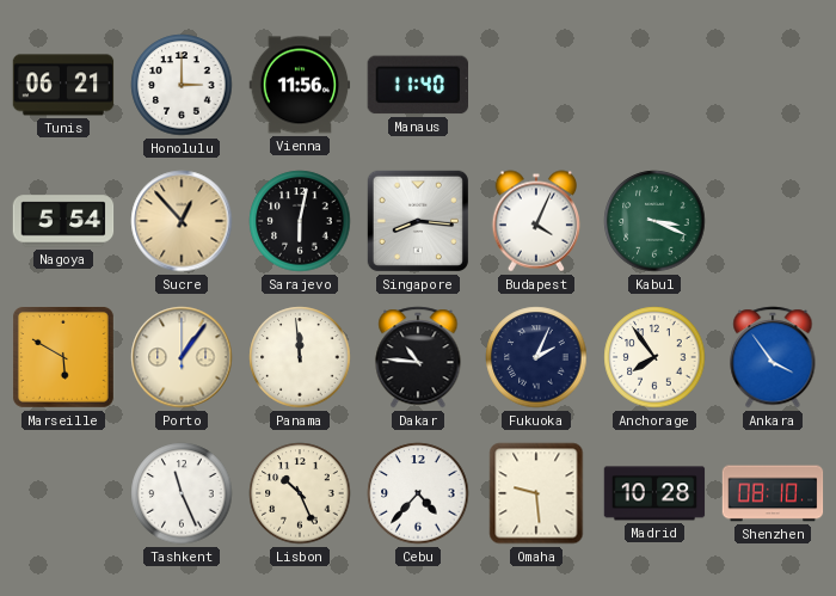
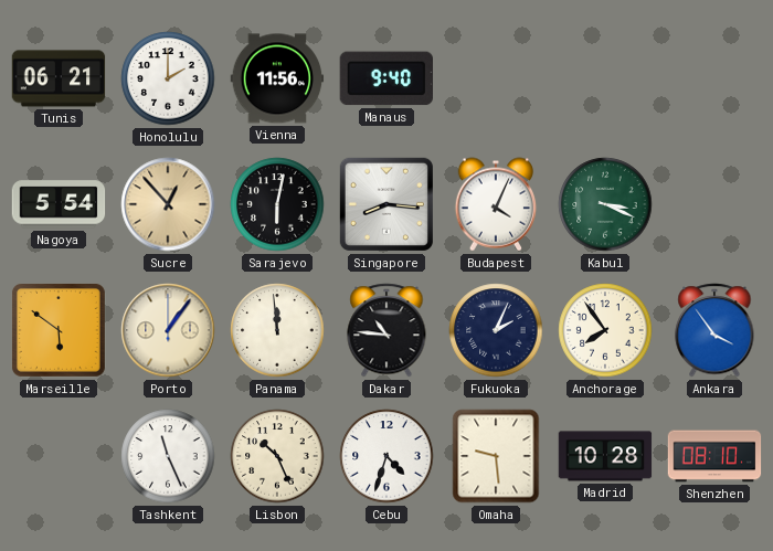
Honolulu: 3:00 -> 2:00 (168, 78)
Manaus: 11:40 -> 9:40 (385, 78)
Marseille: 5:50 -> 5:51 (59, 330)
Cebu: 4:37 -> 4:33 (386, 456)
